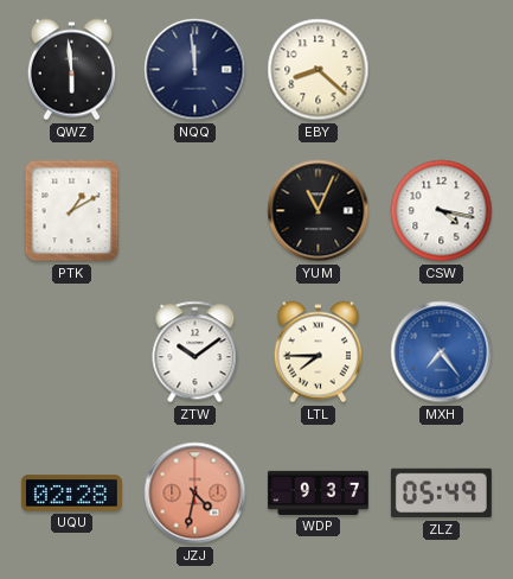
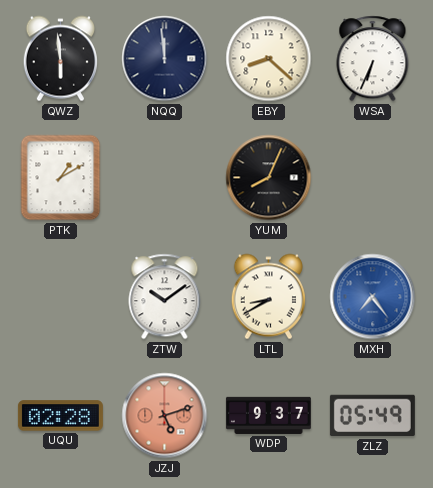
WSA: none -> 6:34 (373, 59)
YUM: 11:04 -> 8:04 (269, 178)
CSW: 4:17 -> none (442, 211)
LTL: 7:45 -> 8:40 (268, 297)
JZJ: 4:32 -> 5:12 (165, 416)
